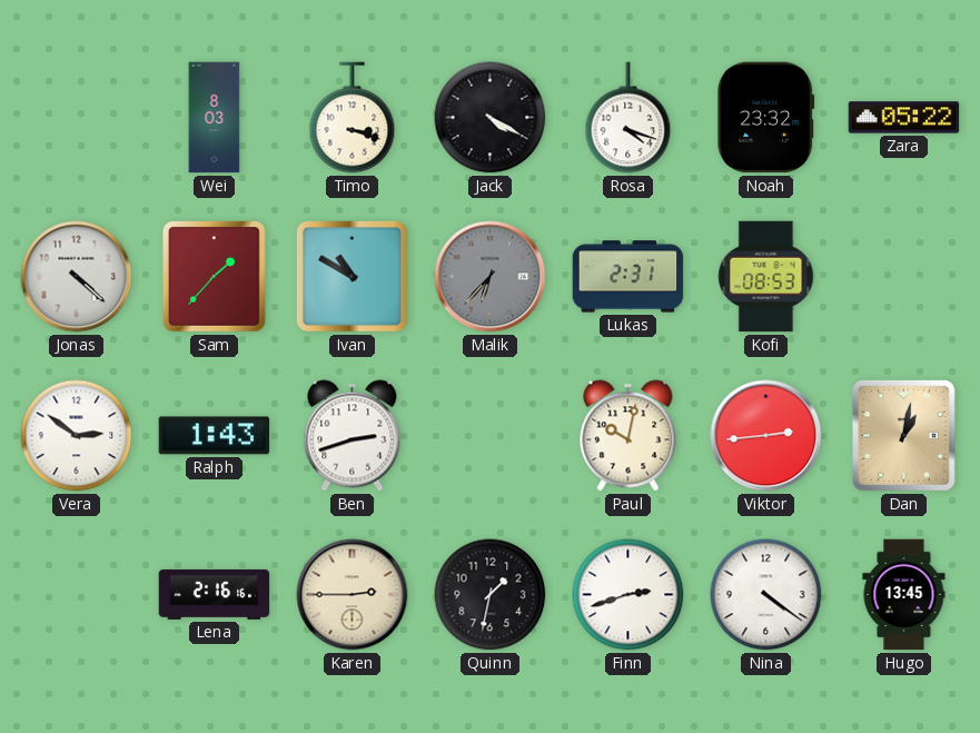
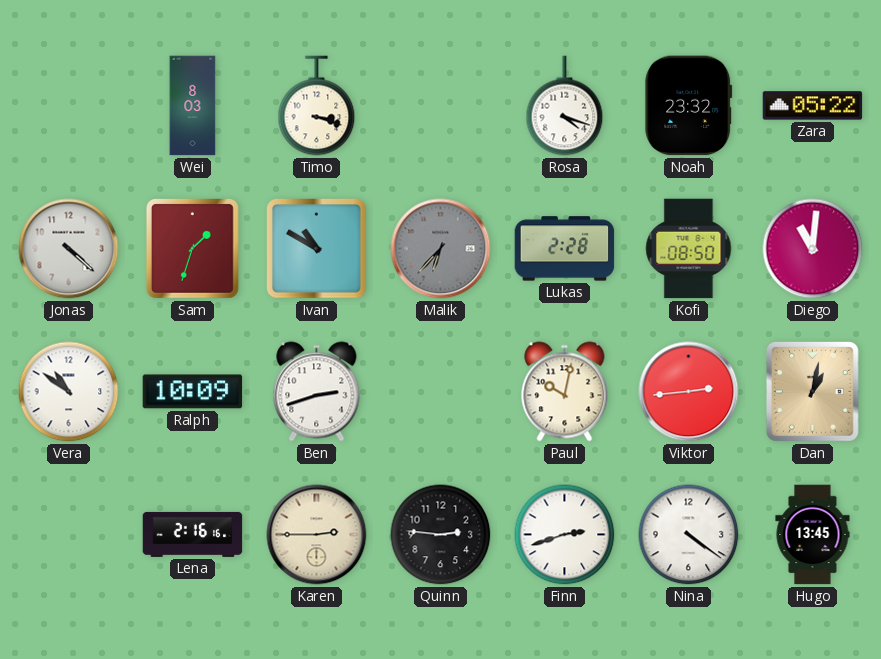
Jack: 4:20 -> none (491, 118)
Sam: 1:37 -> 1:33 (193, 249)
Lukas: 2:31 -> 2:28 (565, 249)
Kofi: 08:53 -> 08:50 (689, 249)
Diego: none -> 11:01 (813, 249)
Vera: 2:51 -> 10:51 (69, 392)
Ralph: 1:43 -> 10:09 (193, 392)
Quinn: 1:32 -> 2:46 (441, 535)
